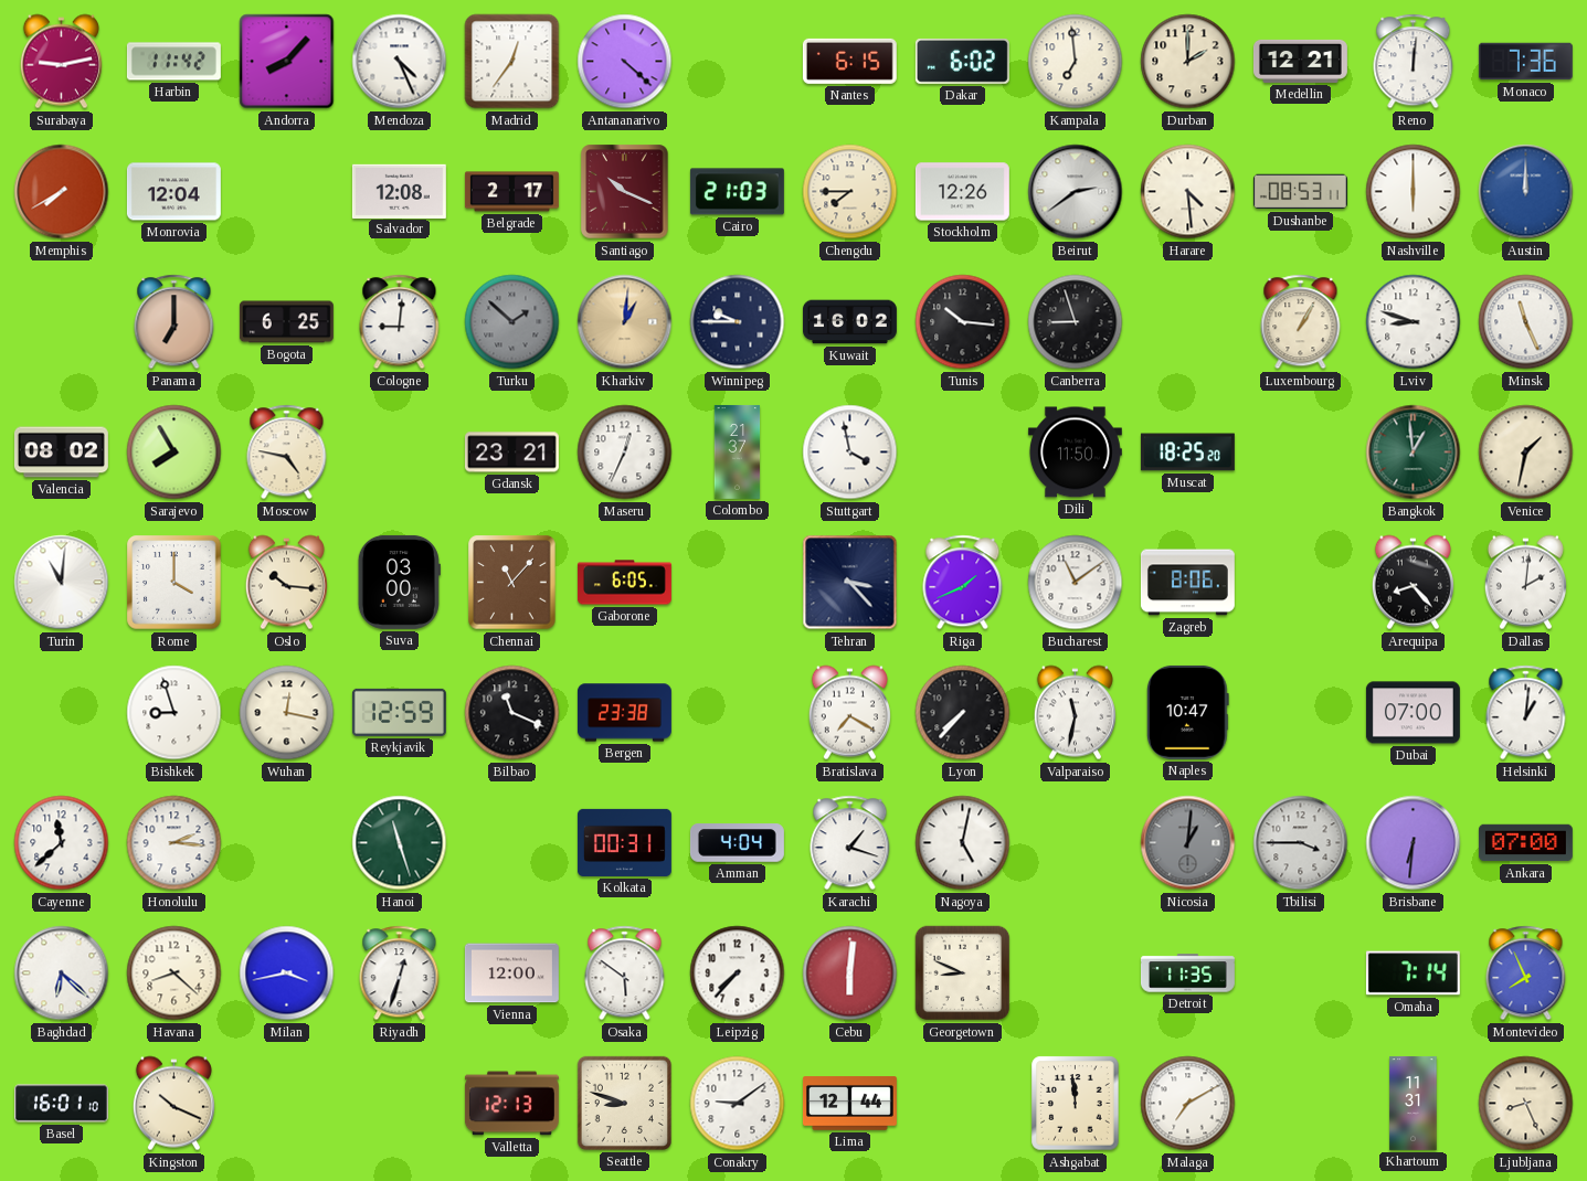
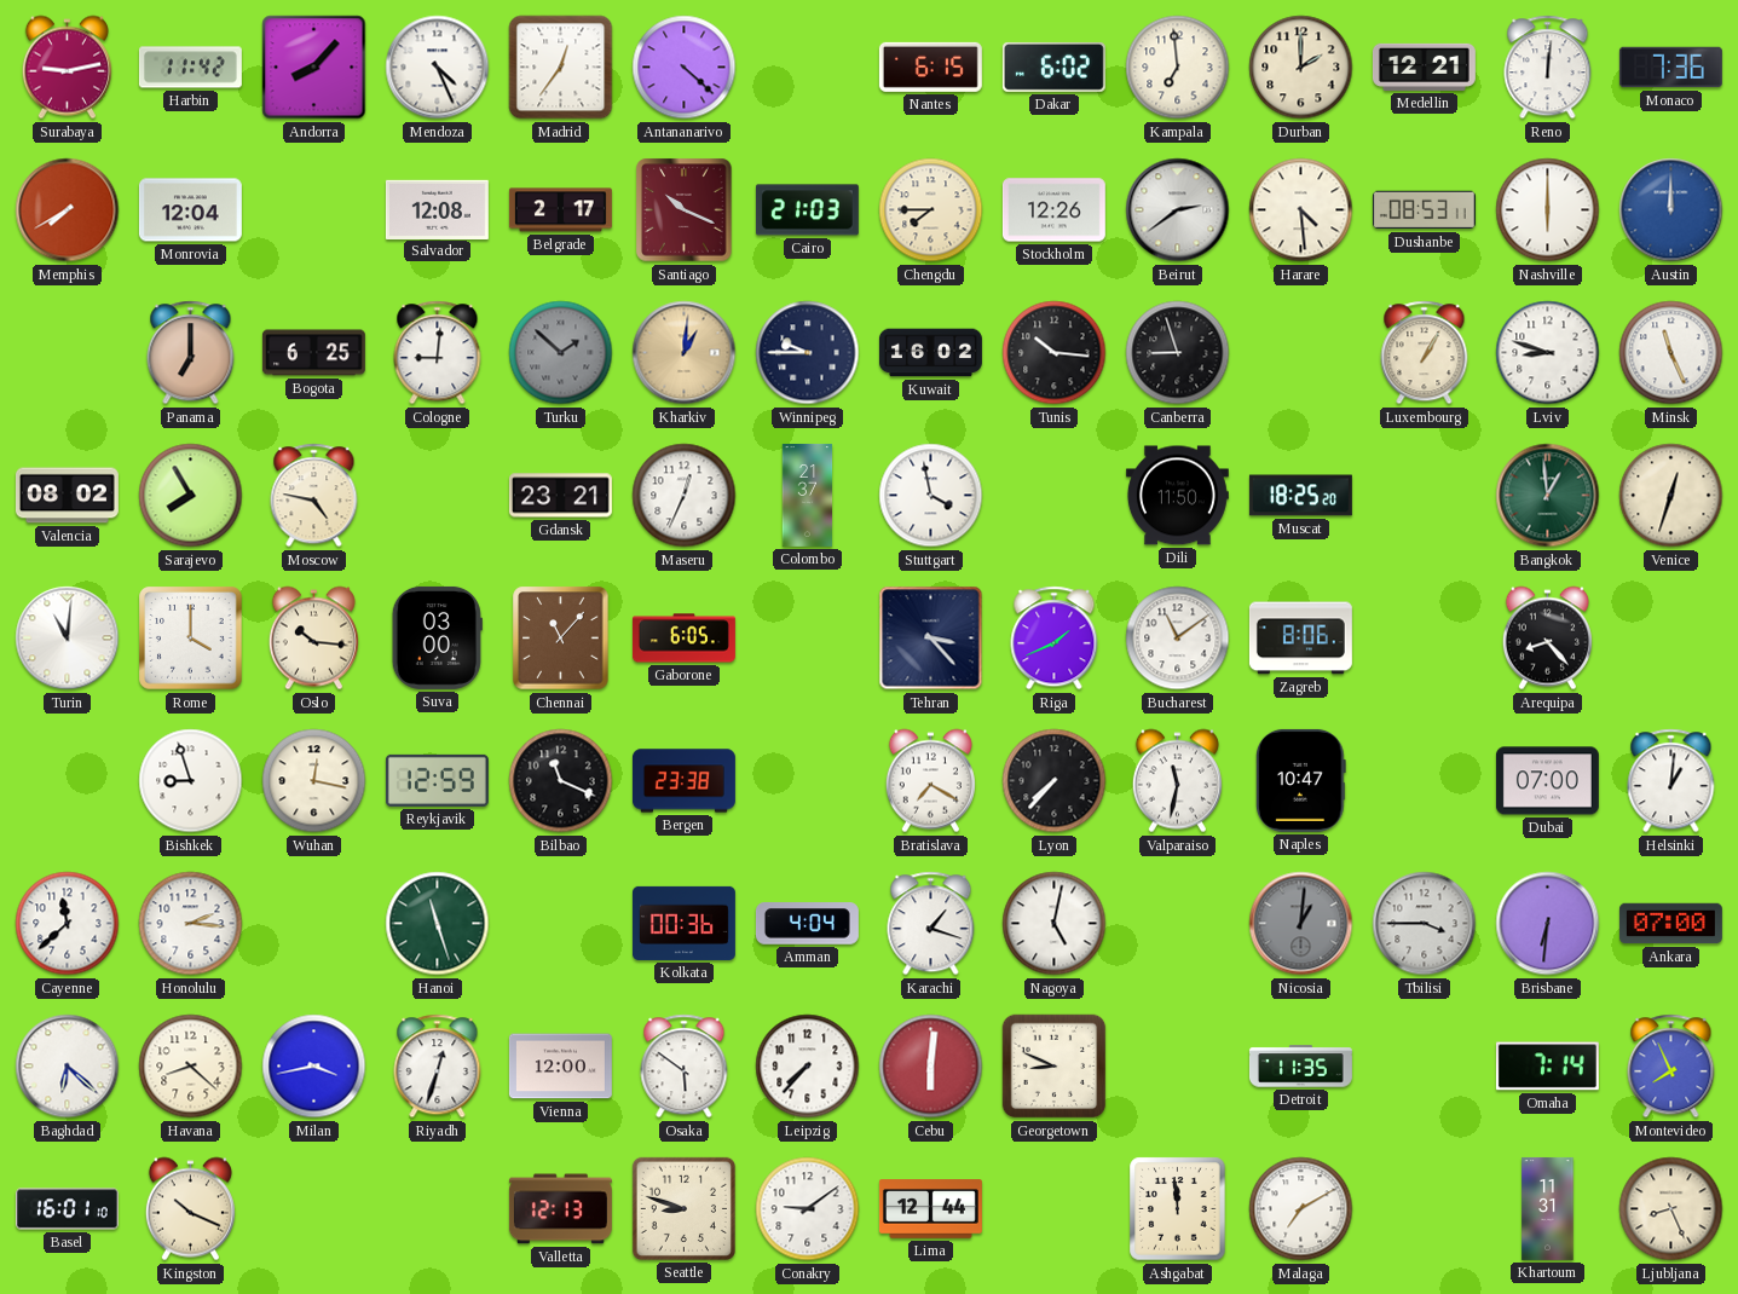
Venice: 1:32 -> 12:33 (1671, 496)
Dallas: 2:01 -> none (1525, 583)
Kolkata: 00:31 -> 00:36 (683, 923)
